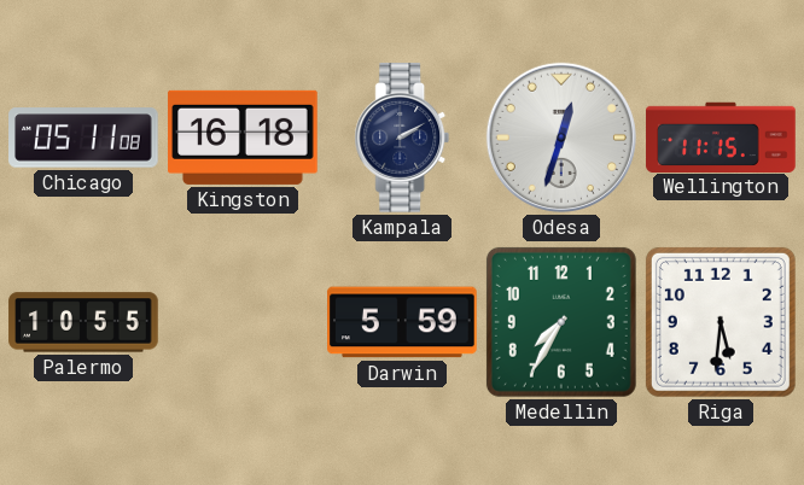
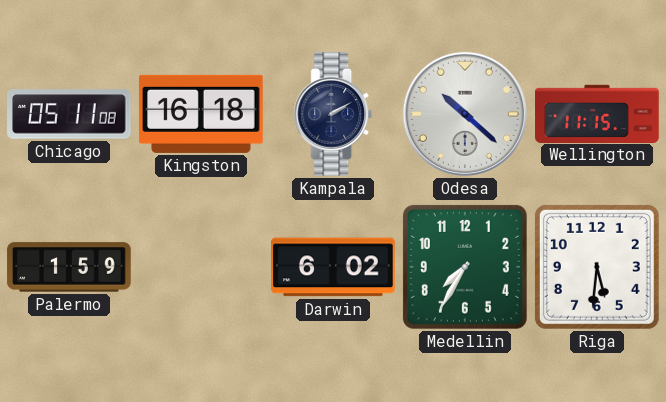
Odesa: 12:33 -> 10:22 (465, 114)
Palermo: 10:55 -> 1:59 (69, 267)
Darwin: 5:59 -> 6:02 (333, 267)
